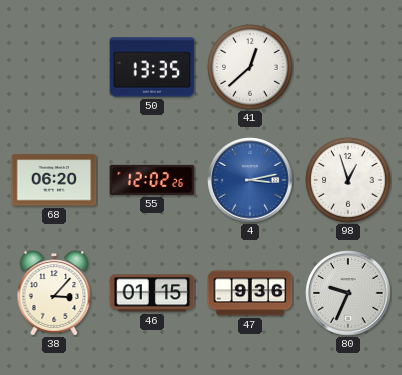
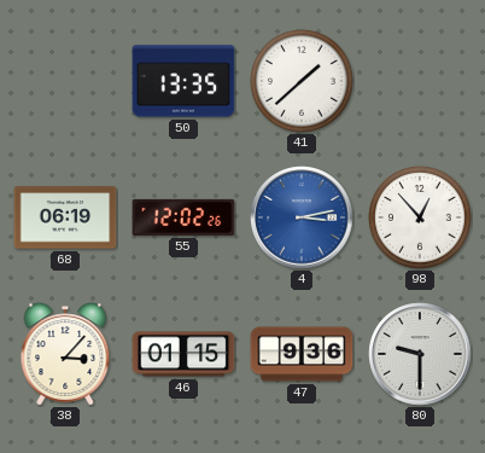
41: 12:38 -> 1:38 (302, 81)
68: 06:20 -> 06:19 (65, 217)
98: 12:57 -> 12:53 (420, 217)
80: 9:34 -> 9:30 (420, 354)
